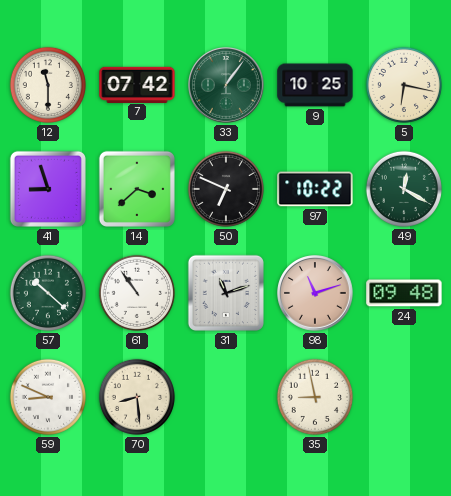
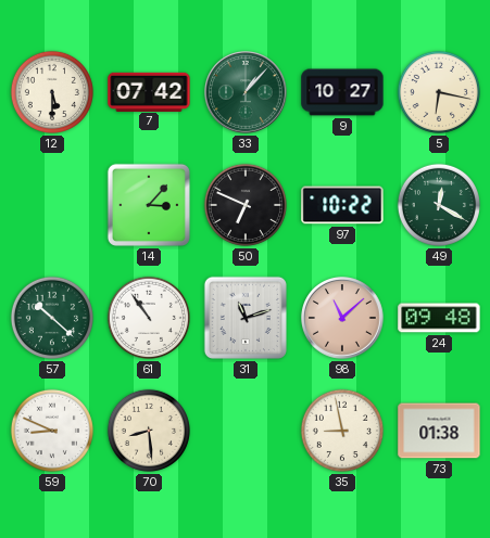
12: 11:30 -> 5:30 (52, 92)
33: 1:06 -> 1:07 (247, 93)
9: 10:25 -> 10:27 (342, 92)
41: 8:57 -> none (48, 189)
14: 3:38 -> 3:07 (149, 205)
98: 11:12 -> 11:08 (343, 319)
73: none -> 01:38 (439, 431)
